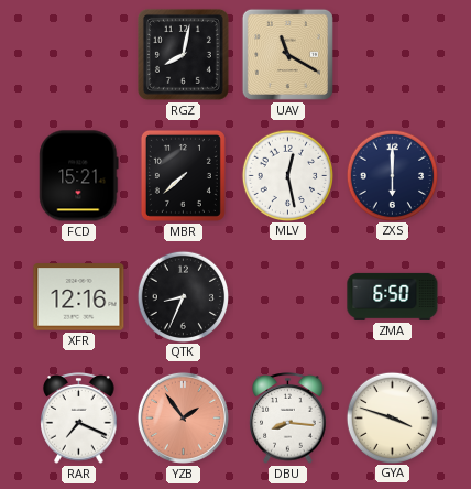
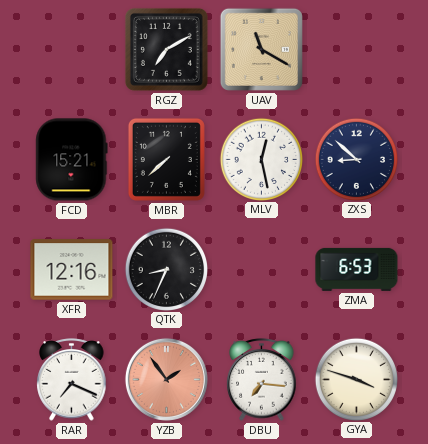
RGZ: 8:02 -> 7:10 (166, 49)
ZXS: 6:00 -> 8:52 (356, 159)
ZMA: 6:50 -> 6:53 (357, 269)
DBU: 8:16 -> 7:16 (262, 380)
